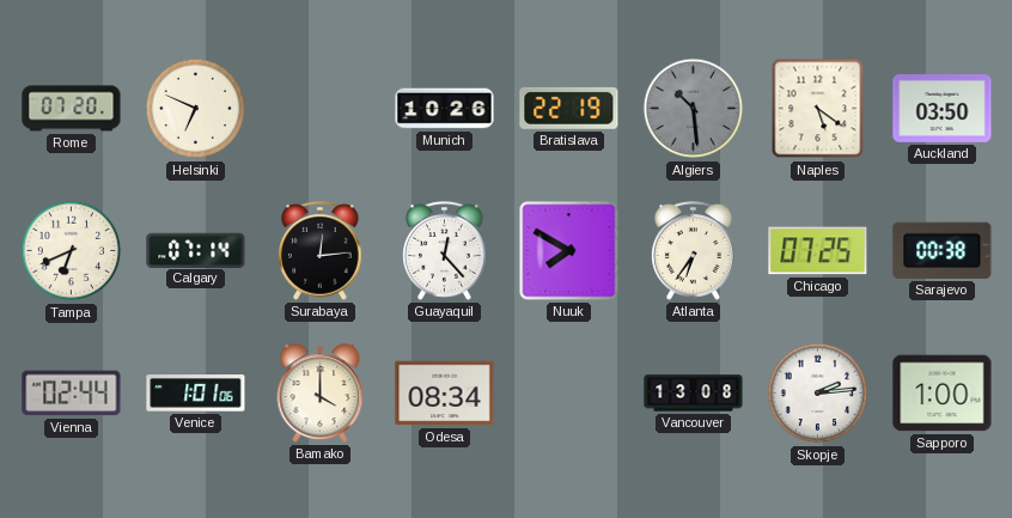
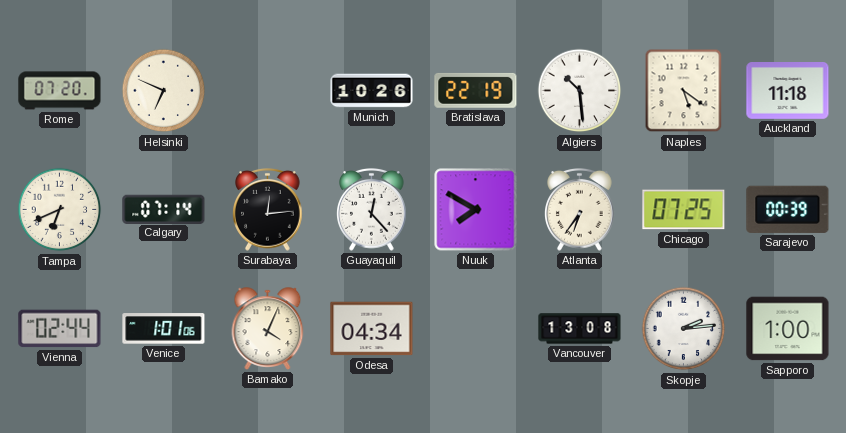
Algiers dial: grey -> white (580, 91)
Auckland: 03:50 -> 11:18 (788, 91)
Sarajevo: 00:38 -> 00:39 (788, 209)
Bamako: 4:00 -> 4:04 (268, 329)
Odesa: 08:34 -> 04:34 (372, 329)
